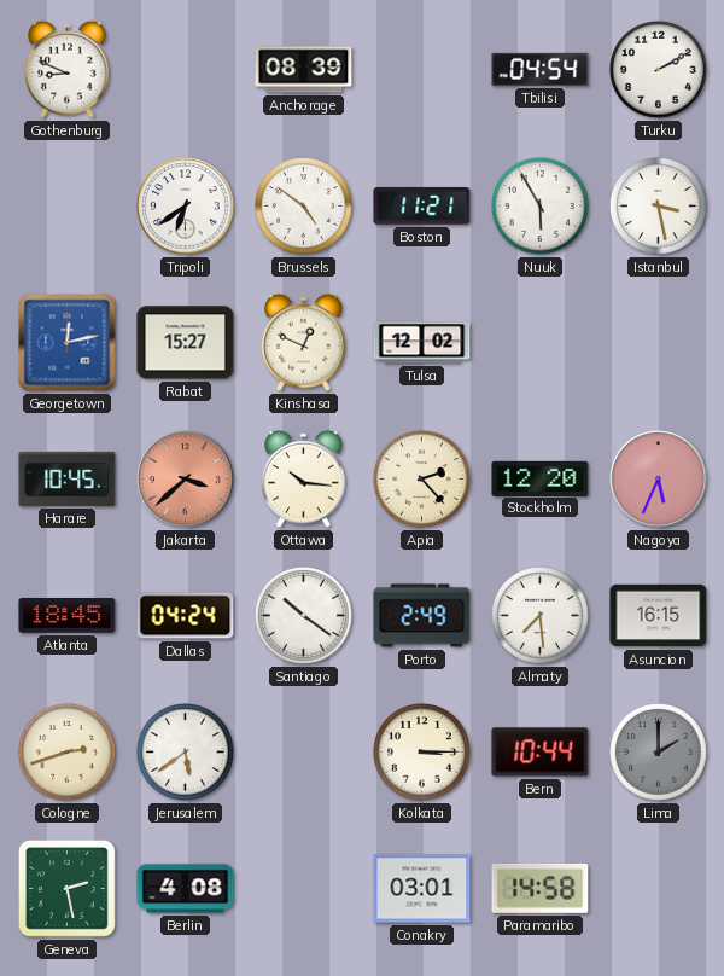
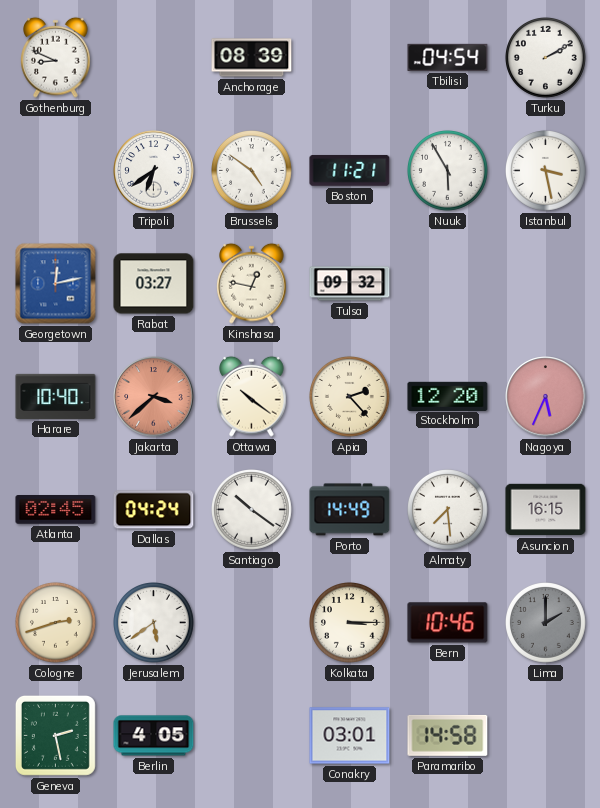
Rabat: 15:27 -> 03:27 (154, 284)
Kinshasa: 12:49 -> 12:47 (252, 283)
Tulsa: 12:02 -> 09:32 (350, 284)
Harare: 10:45 -> 10:40 (56, 396)
Ottawa: 10:16 -> 10:21 (252, 396)
Atlanta: 18:45 -> 02:45 (56, 510)
Porto: 2:49 -> 14:49 (350, 510)
Bern: 10:44 -> 10:46 (448, 623)
Berlin: 4:08 -> 4:05 (154, 736)
